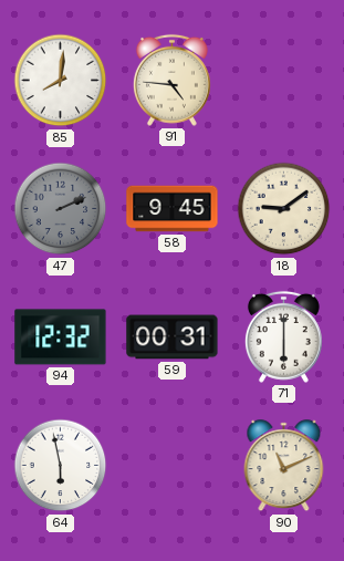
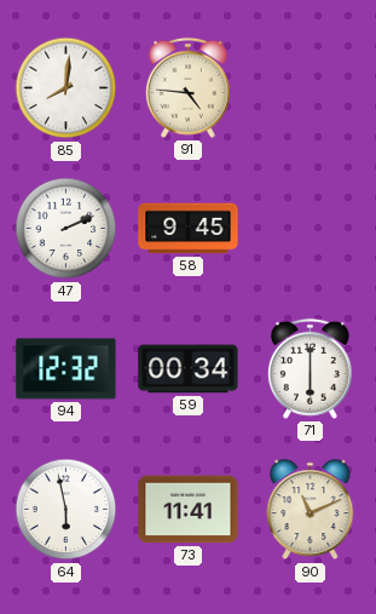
47 dial: grey -> white (66, 229)
18: 9:09 -> none (284, 209)
59: 00:31 -> 00:34 (189, 369)
73: none -> 11:41 (189, 510)
